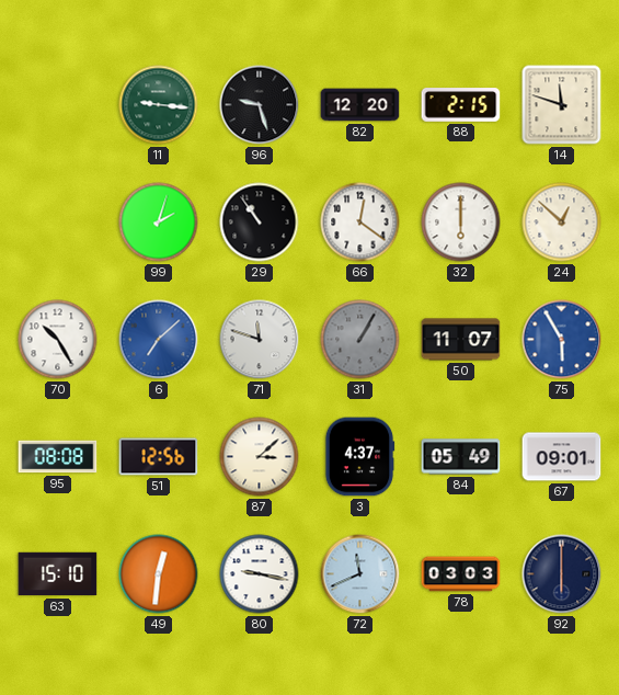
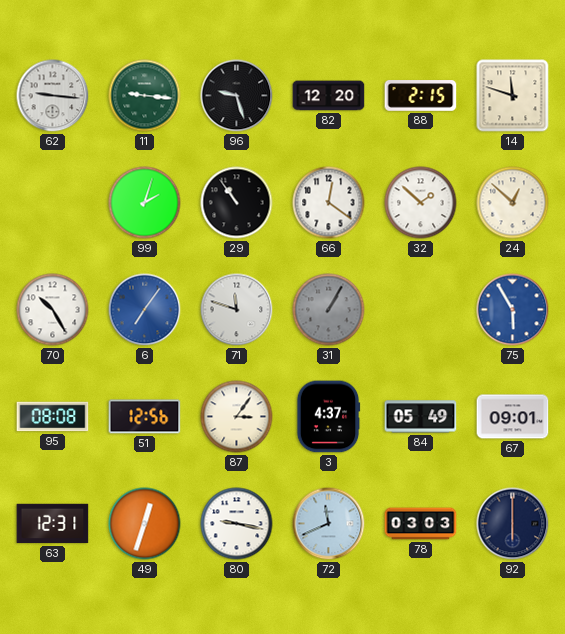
62: none -> 9:16 (53, 96)
32: 6:00 -> 1:52 (421, 203)
6: 7:08 -> 7:06 (145, 310)
50: 11:07 -> none (461, 340)
87: 3:08 -> 3:06 (237, 417)
63: 15:10 -> 12:31 (53, 524)
49: 12:31 -> 12:33 (145, 524)
